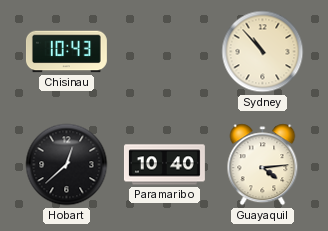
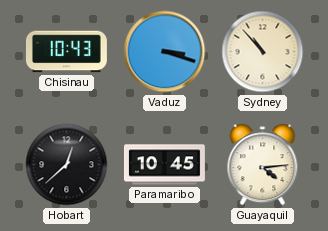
Vaduz: none -> 3:18 (165, 52)
Paramaribo: 10:40 -> 10:45 (164, 165)
